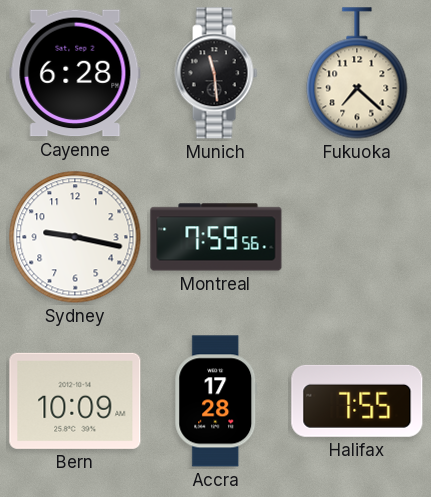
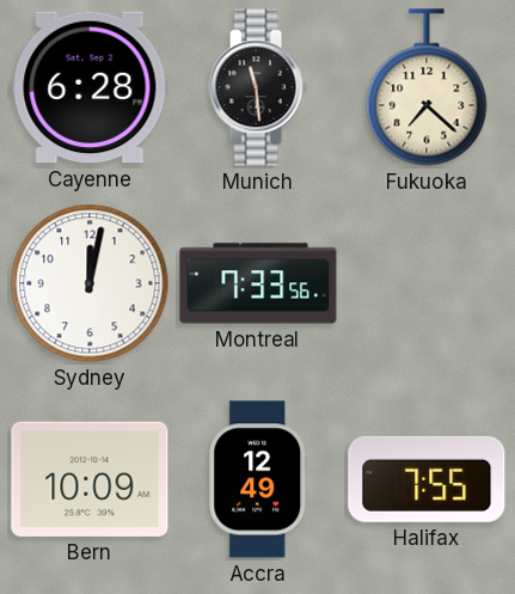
Sydney: 9:17 -> 12:02 (90, 283)
Montreal: 7:59 -> 7:33 (258, 283)
Accra: 17:28 -> 12:49 (258, 479)
